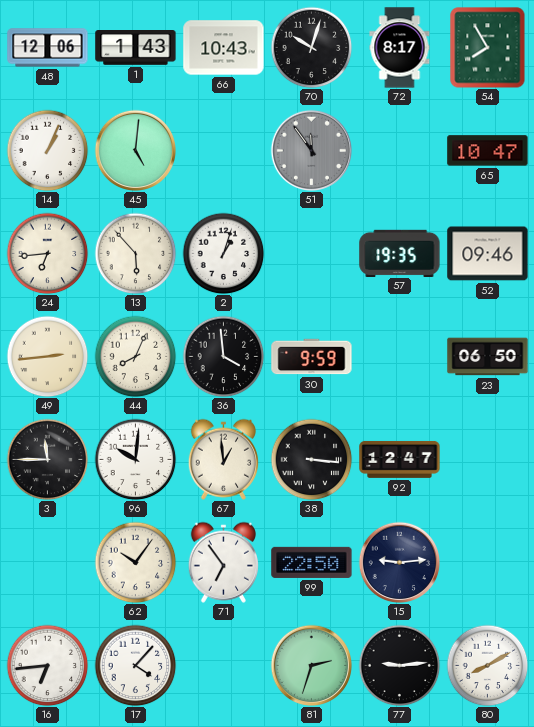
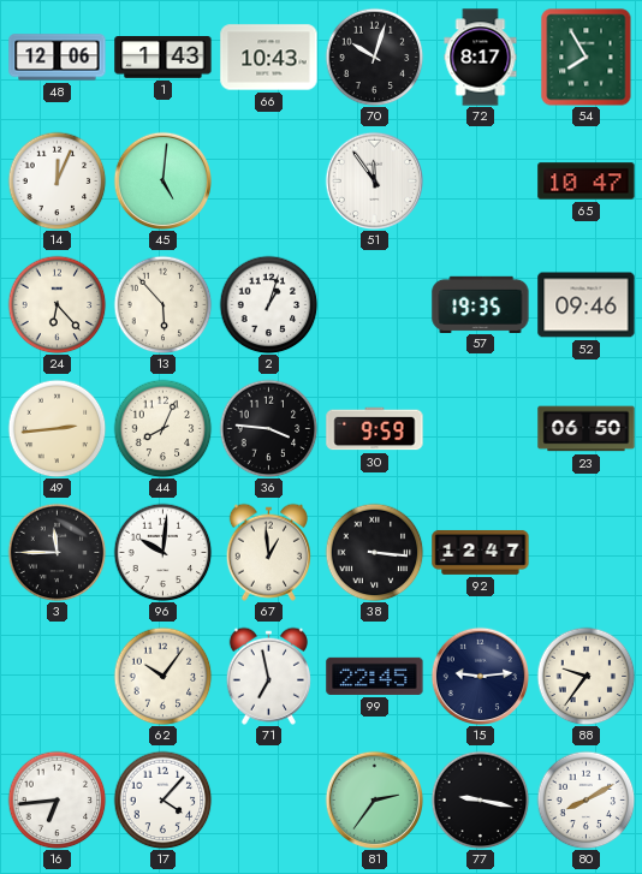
14: 1:04 -> 12:04 (57, 180)
51 dial: grey -> white (374, 180)
24: 6:44 -> 6:23 (57, 304)
36: 3:59 -> 3:46 (268, 428)
71: 6:54 -> 6:58 (268, 676)
99: 22:50 -> 22:45 (375, 676)
88: none -> 9:36 (585, 676)
81: 2:33 -> 2:36 (374, 799)
77: 9:14 -> 9:17 (480, 799)
